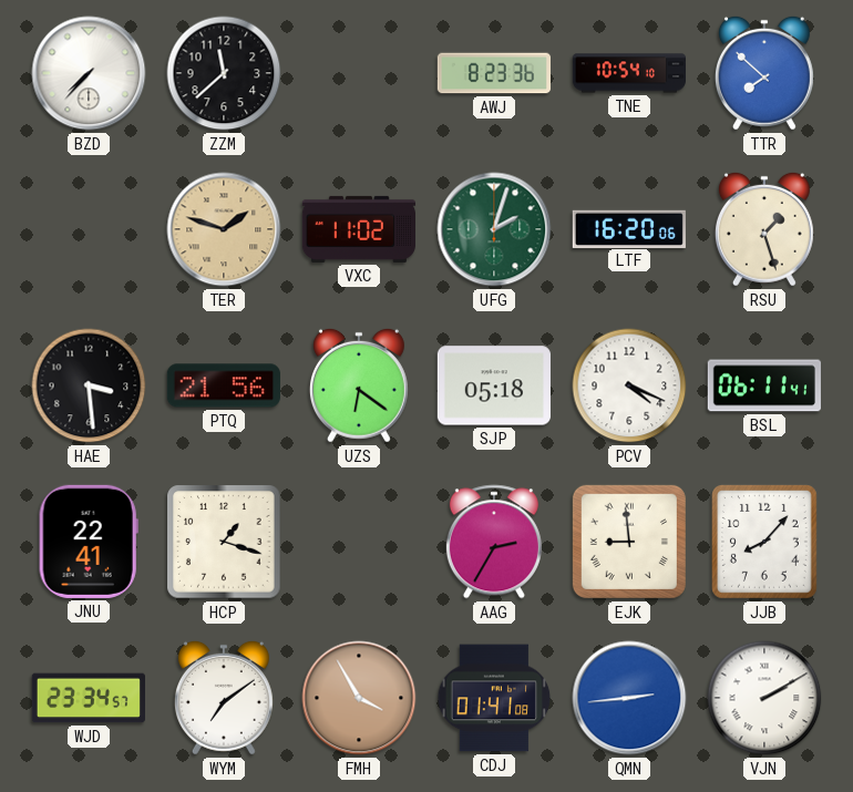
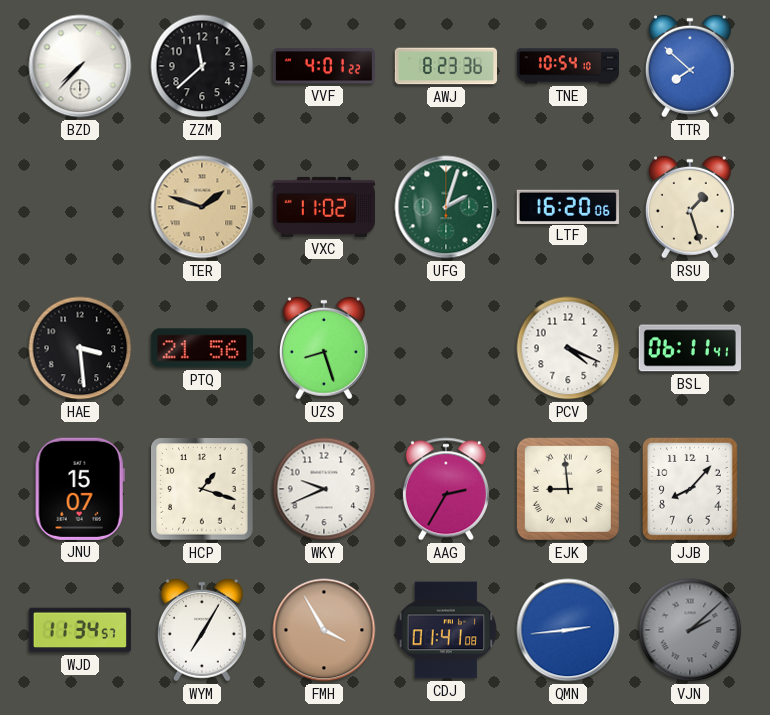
VVF: none -> 4:01 (323, 66)
UZS: 6:21 -> 8:27 (324, 348)
SJP: 05:18 -> none (494, 385)
JNU: 22:41 -> 15:07 (80, 489)
WKY: none -> 9:41 (324, 489)
WJD: 23:34 -> 11:34 (80, 630)
WYM: 7:09 -> 7:05 (202, 630)
VJN: 2:10 -> 2:08 (690, 630)
VJN dial: white -> grey (690, 630)
